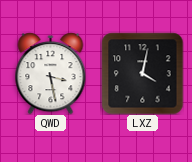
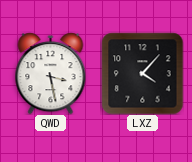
LXZ: 4:02 -> 4:07 (142, 73)
